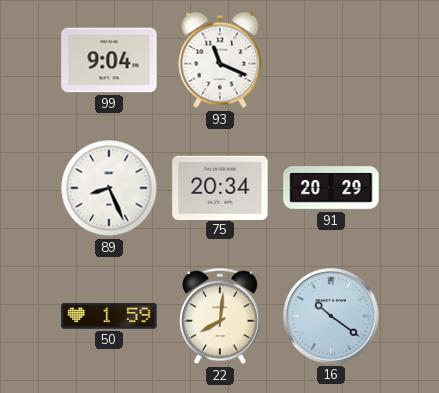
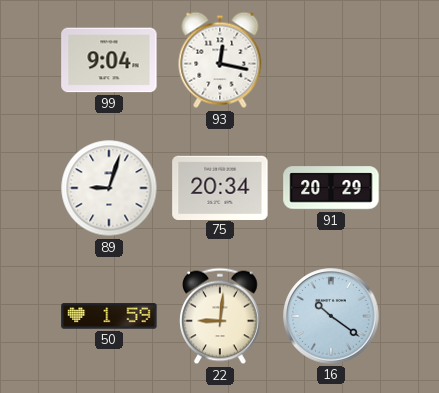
93: 11:19 -> 12:17 (220, 60)
89: 8:26 -> 9:03 (109, 188)
22: 8:01 -> 9:01 (220, 316)
